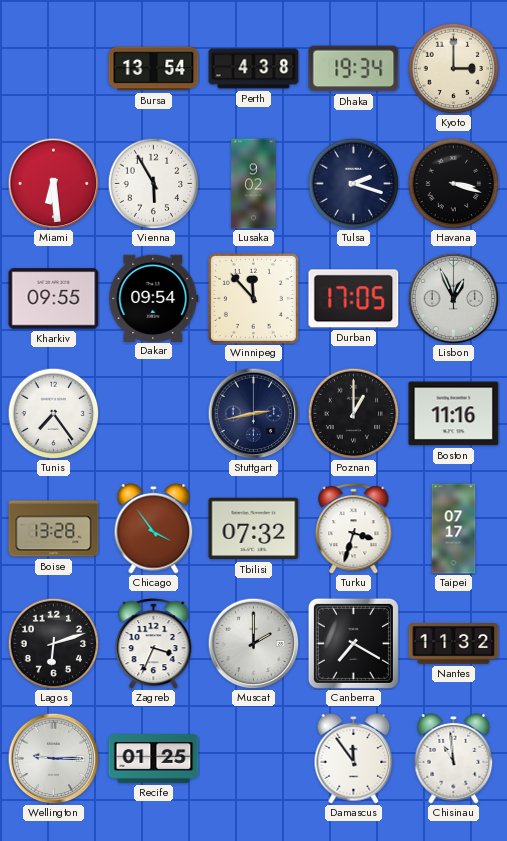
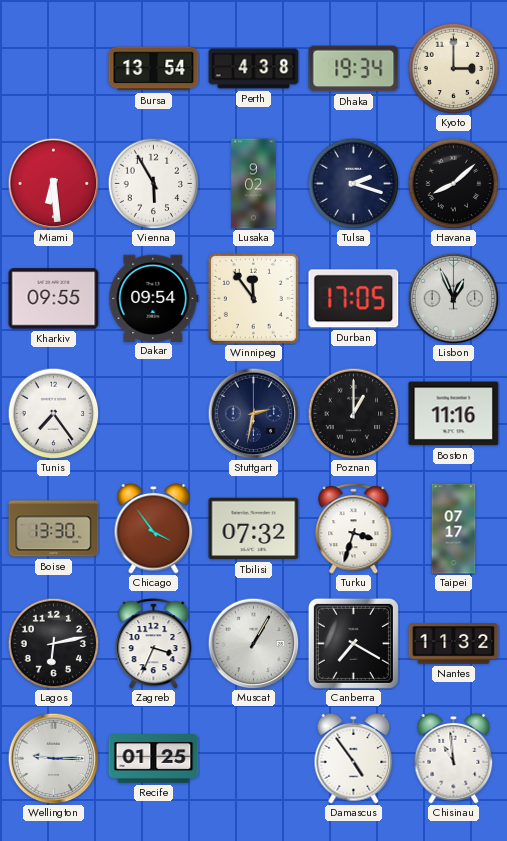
Havana: 3:18 -> 8:08 (453, 183)
Winnipeg: 11:53 -> 11:54 (253, 298)
Stuttgart: 2:43 -> 2:32 (253, 413)
Boise: 13:28 -> 13:30 (54, 529)
Lagos: 6:12 -> 6:13 (53, 643)
Muscat: 2:00 -> 1:05 (253, 643)
Damascus: 11:54 -> 4:54 (354, 759)
